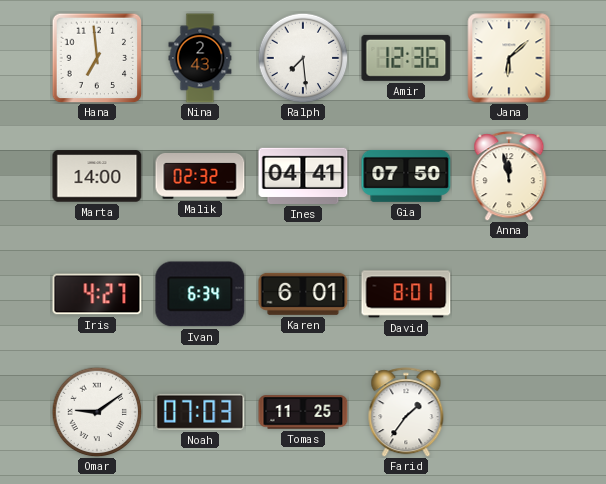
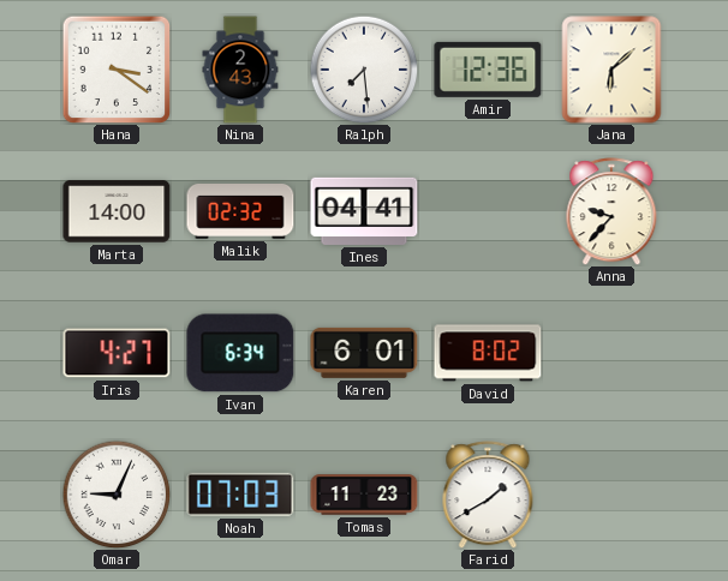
Hana: 6:59 -> 3:21 (117, 70)
Gia: 07:50 -> none (406, 176)
Anna: 11:58 -> 9:37 (611, 211)
David: 8:01 -> 8:02 (488, 353)
Omar: 9:09 -> 9:04 (117, 495)
Tomas: 11:25 -> 11:23 (364, 495)
Farid: 1:36 -> 1:40 (488, 495)
